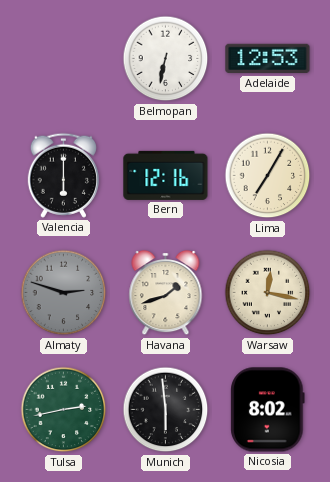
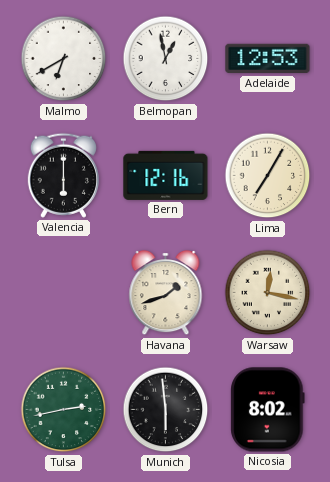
Malmo: none -> 6:40 (64, 59)
Belmopan: 6:32 -> 12:58 (166, 59)
Almaty: 2:48 -> none (64, 293)
